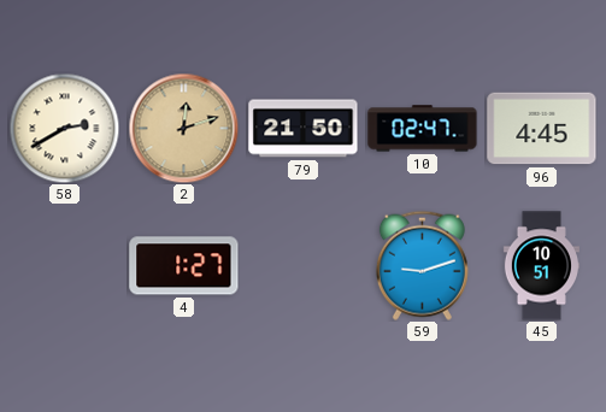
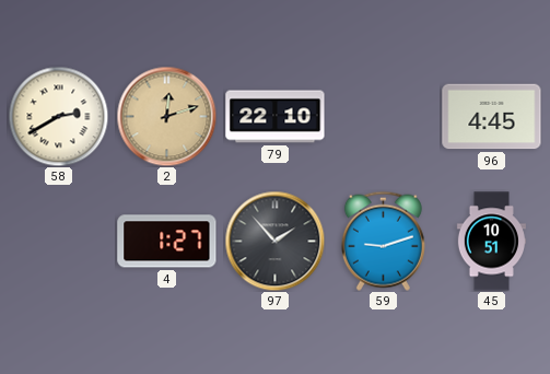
79: 21:50 -> 22:10 (276, 117)
10: 02:47 -> none (423, 129)
97: none -> 1:53 (274, 241)
